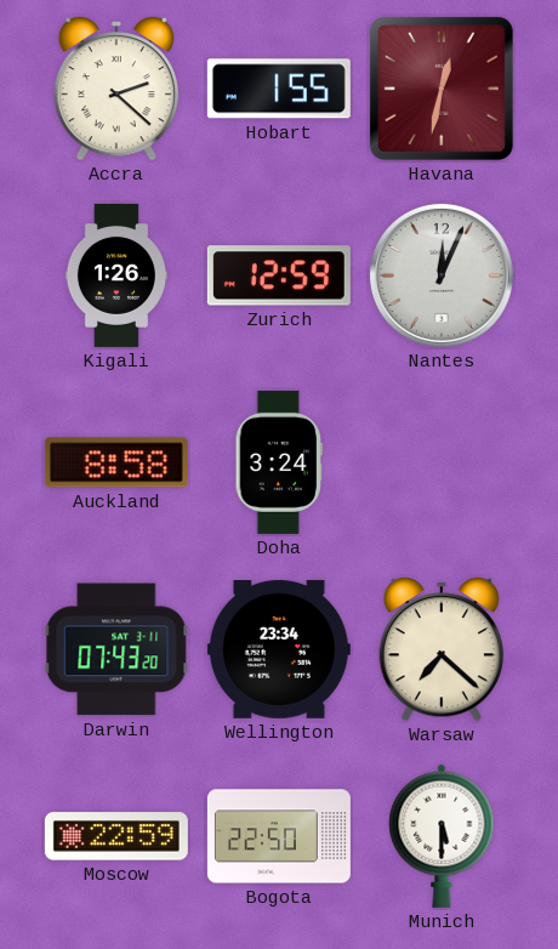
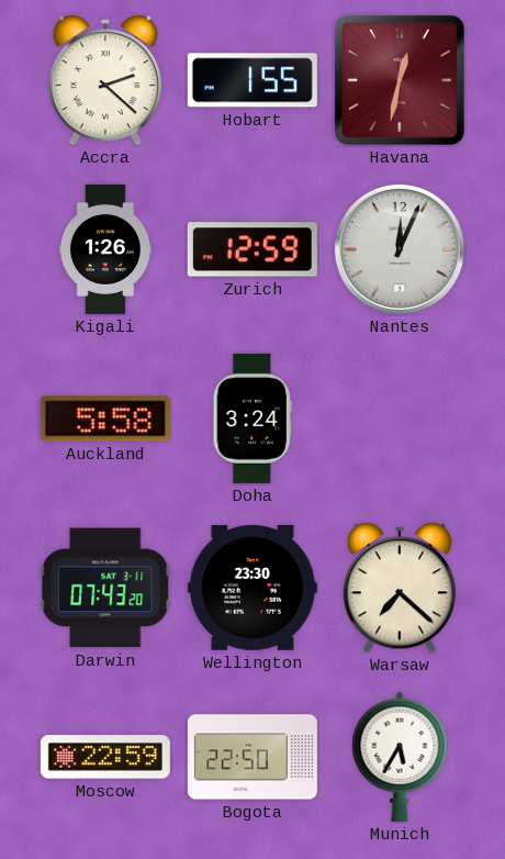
Auckland: 8:58 -> 5:58 (105, 419)
Wellington: 23:34 -> 23:30 (252, 588)
Munich: 5:30 -> 5:35 (400, 757)
